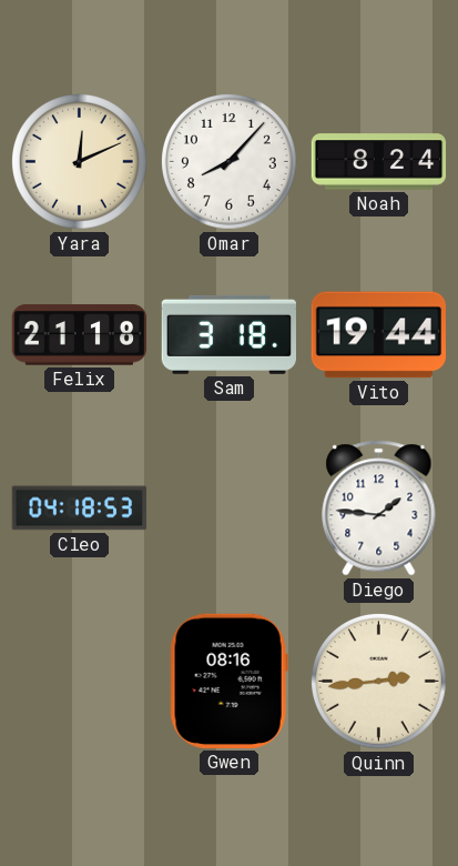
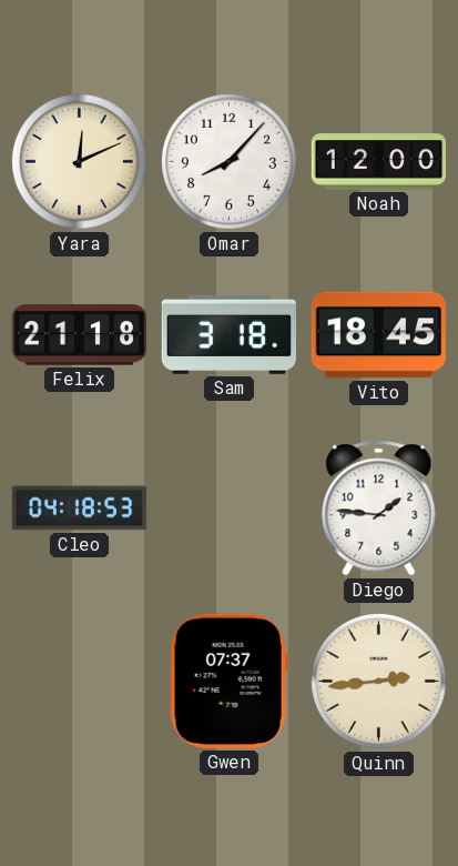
Noah: 8:24 -> 12:00 (379, 162)
Vito: 19:44 -> 18:45 (378, 335)
Gwen: 08:16 -> 07:37 (228, 681)
